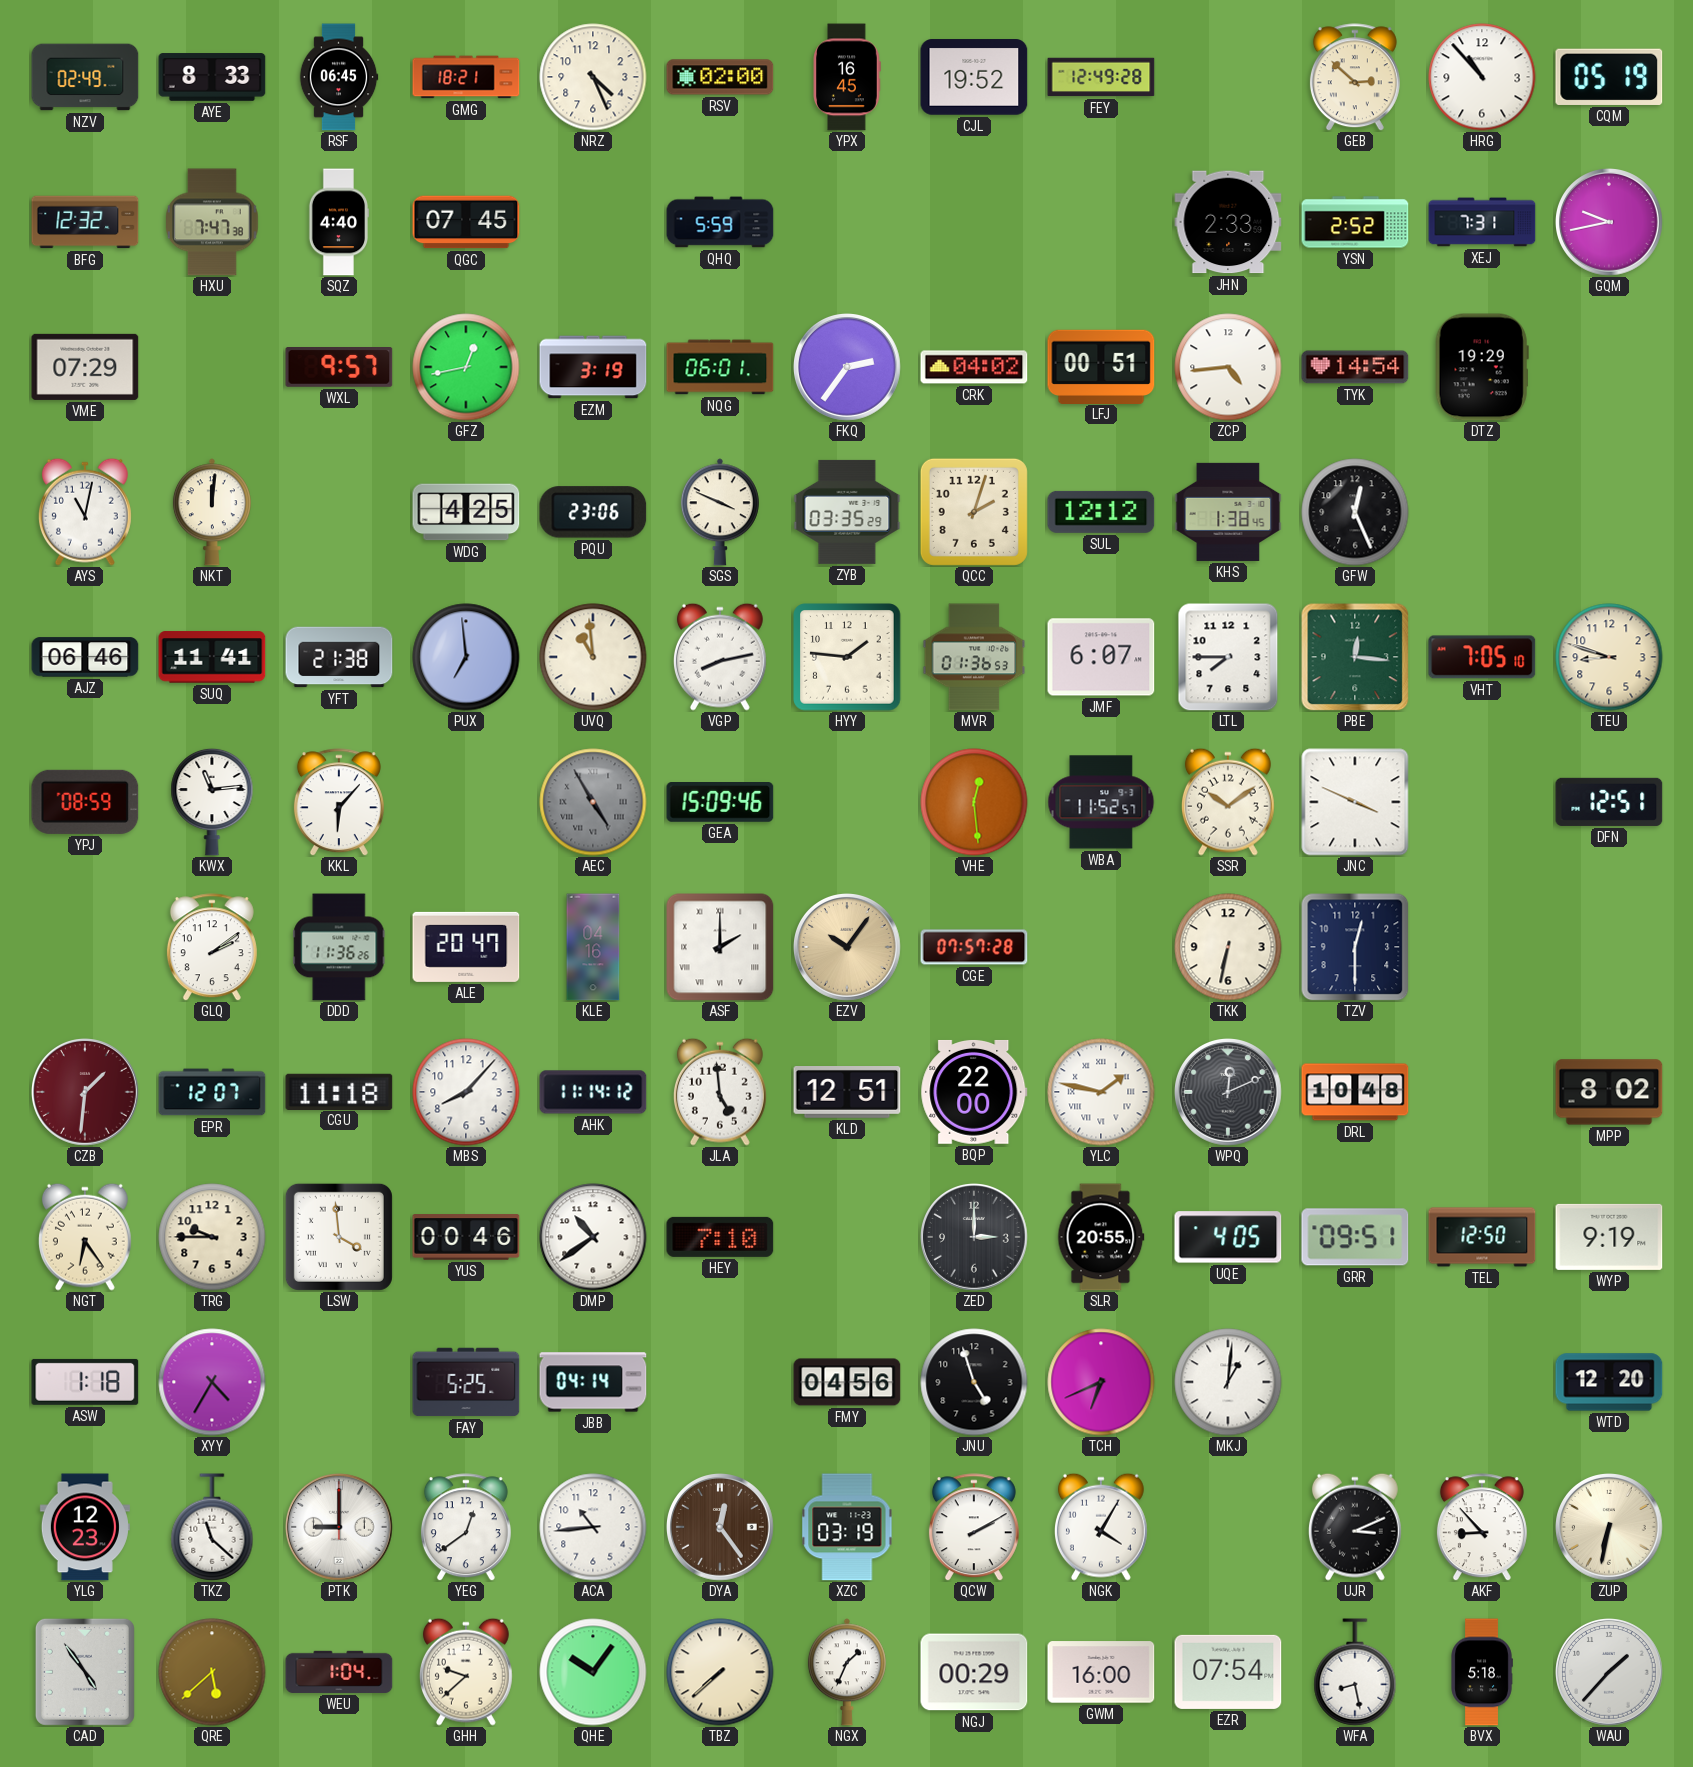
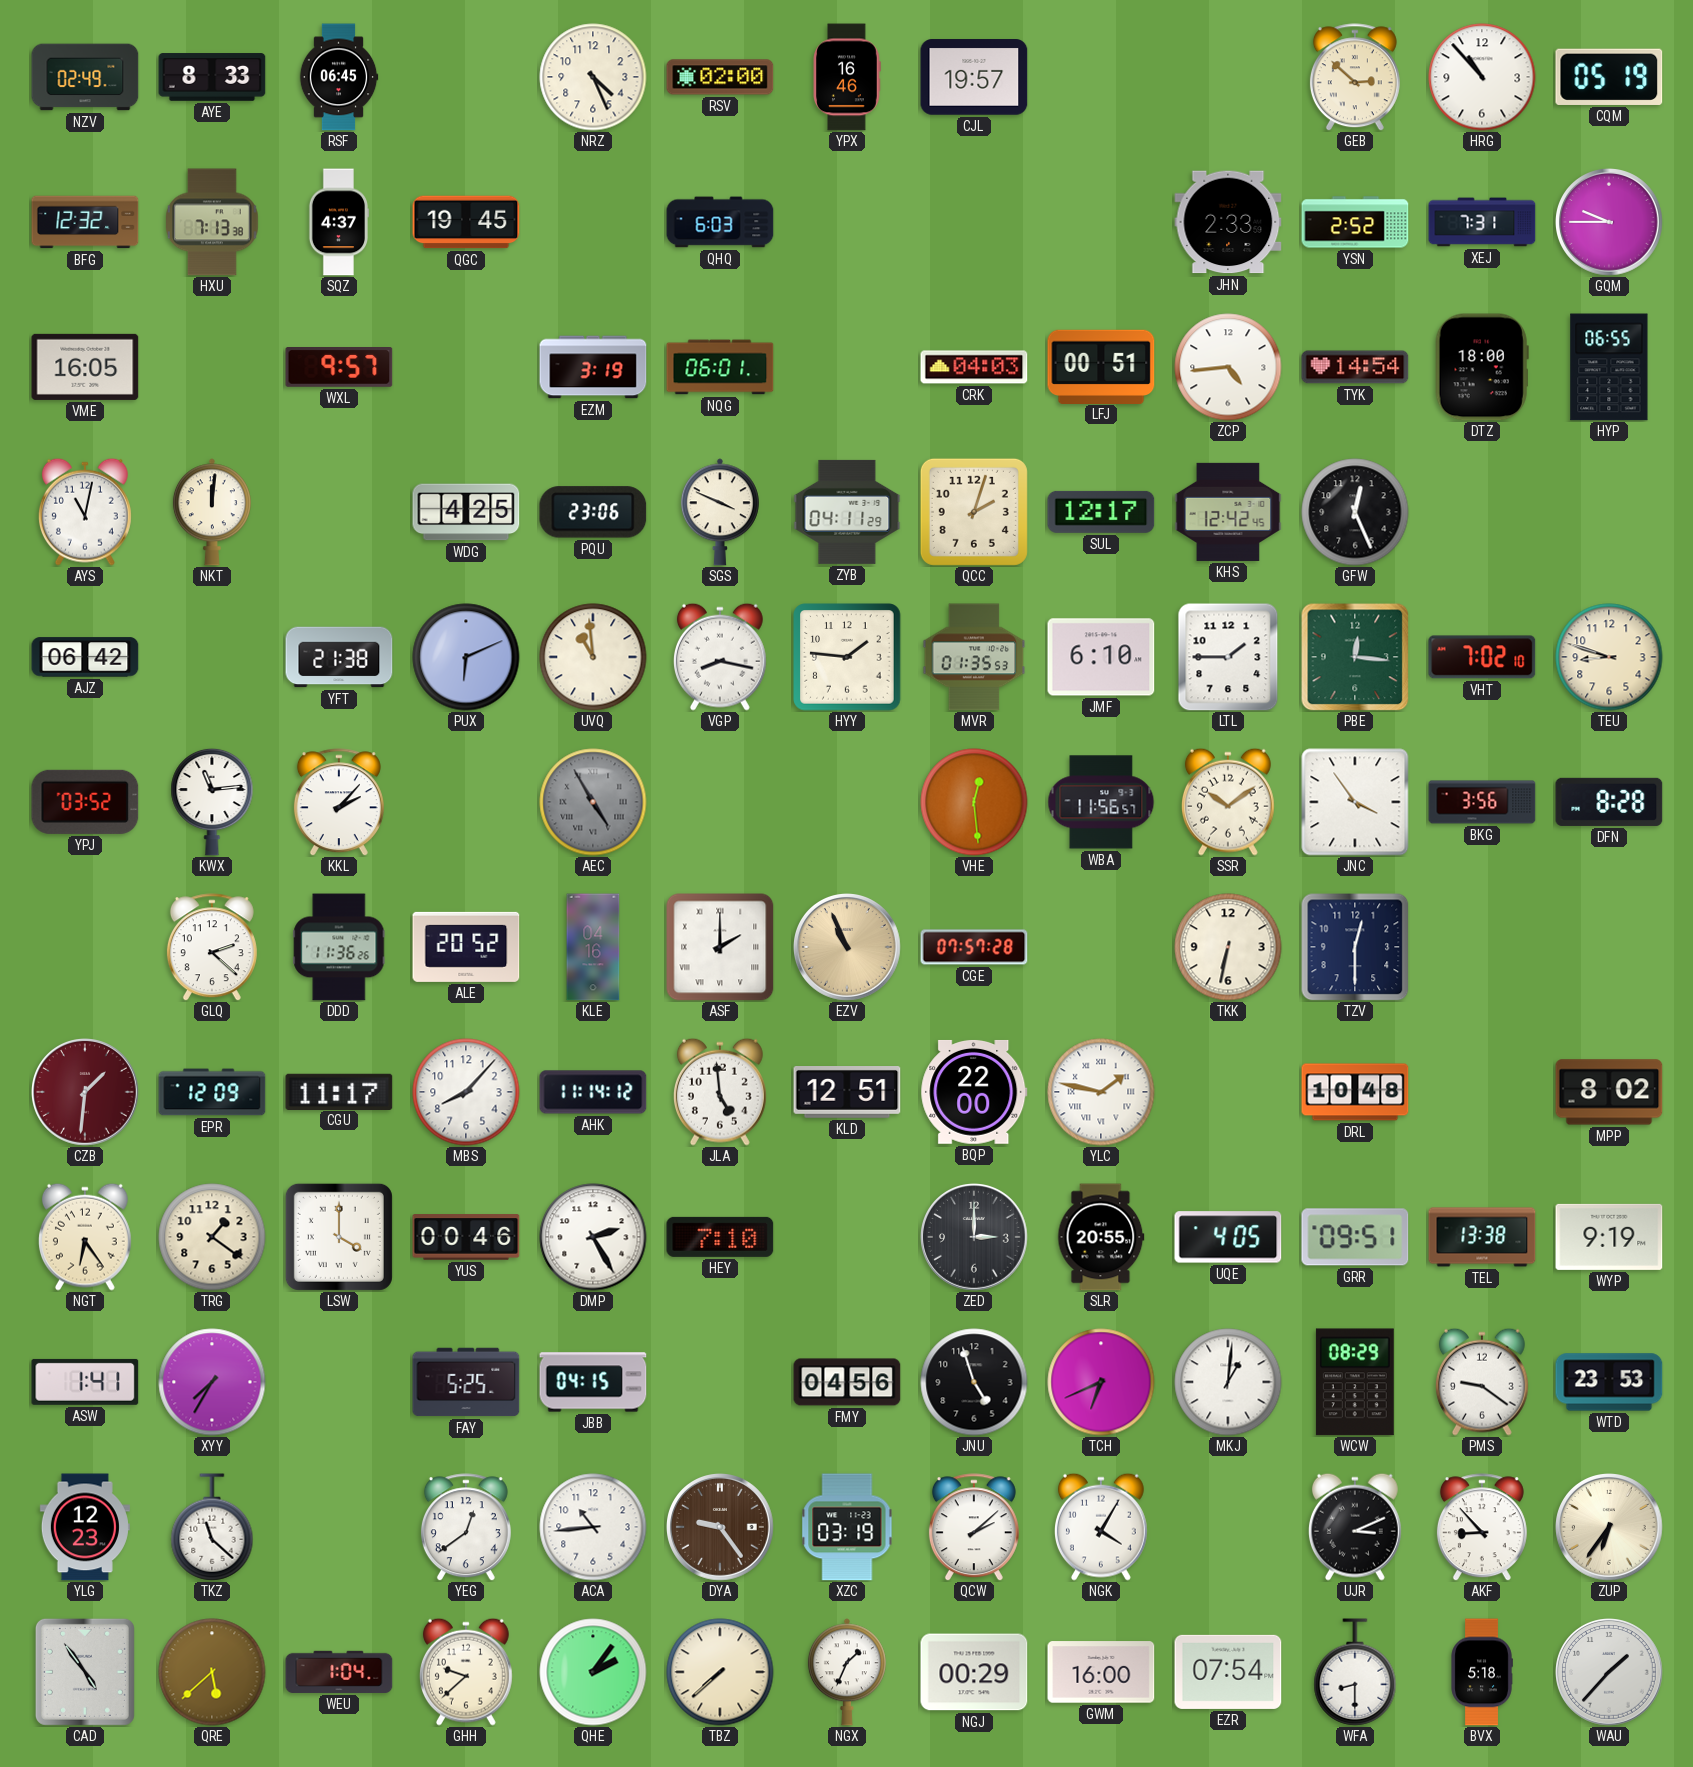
GMG: 18:21 -> none (466, 77)
YPX: 16:45 -> 16:46 (847, 77)
CJL: 19:52 -> 19:57 (974, 77)
FEY: 12:49 -> none (1101, 77)
HXU: 7:47 -> 7:13 (213, 222)
SQZ: 4:40 -> 4:37 (338, 222)
QGC: 07:45 -> 19:45 (466, 222)
QHQ: 5:59 -> 6:03 (720, 222)
GQM: 9:43 -> 9:45 (1610, 223)
VME: 07:29 -> 16:05 (85, 367)
GFZ: 12:43 -> none (466, 367)
FKQ: 2:36 -> none (848, 368)
CRK: 04:02 -> 04:03 (974, 367)
DTZ: 19:29 -> 18:00 (1482, 367)
HYP: none -> 06:55 (1609, 367)
ZYB: 03:35 -> 04:11 (847, 512)
SUL: 12:12 -> 12:17 (1101, 512)
KHS: 1:38 -> 12:42 (1228, 512)
AJZ: 06:46 -> 06:42 (85, 657)
SUQ: 11:41 -> none (212, 657)
PUX: 6:59 -> 6:11 (466, 657)
VGP: 8:13 -> 8:17 (720, 657)
MVR: 01:36 -> 01:35 (974, 657)
JMF: 6:07 -> 6:10 (1101, 657)
LTL: 7:45 -> 1:45 (1228, 657)
VHT: 7:05 -> 7:02 (1482, 657)
YPJ: 08:59 -> 03:52 (85, 802)
KKL: 6:07 -> 2:07 (339, 802)
GEA: 15:09 -> none (720, 803)
WBA: 11:52 -> 11:56 (1101, 802)
JNC: 3:49 -> 3:54 (1355, 802)
BKG: none -> 3:56 (1482, 802)
DFN: 12:51 -> 8:28 (1609, 802)
GLQ: 2:09 -> 2:22 (212, 947)
ALE: 20:47 -> 20:52 (466, 947)
EZV: 10:06 -> 10:56 (848, 948)
EPR: 12:07 -> 12:09 (212, 1092)
CGU: 11:18 -> 11:17 (339, 1091)
WPQ: 12:11 -> none (1229, 1093)
TRG: 9:45 -> 1:21 (212, 1237)
LSW: 3:59 -> 4:00 (339, 1237)
DMP: 10:39 -> 2:25 (593, 1237)
TEL: 12:50 -> 13:38 (1482, 1237)
ASW: 1:18 -> 1:41 (85, 1382)
XYY: 4:35 -> 7:35 (212, 1382)
JBB: 04:14 -> 04:15 (593, 1382)
WCW: none -> 08:29 (1355, 1382)
PMS: none -> 9:21 (1482, 1382)
WTD: 12:20 -> 23:53 (1609, 1382)
PTK: 9:00 -> none (340, 1528)
DYA: 12:24 -> 9:24 (721, 1528)
QCW: 2:10 -> 2:08 (974, 1527)
ZUP: 6:32 -> 6:36 (1610, 1528)
QHE: 10:06 -> 2:06 (593, 1672)
WFA: 8:28 -> 8:30 (1355, 1672)
